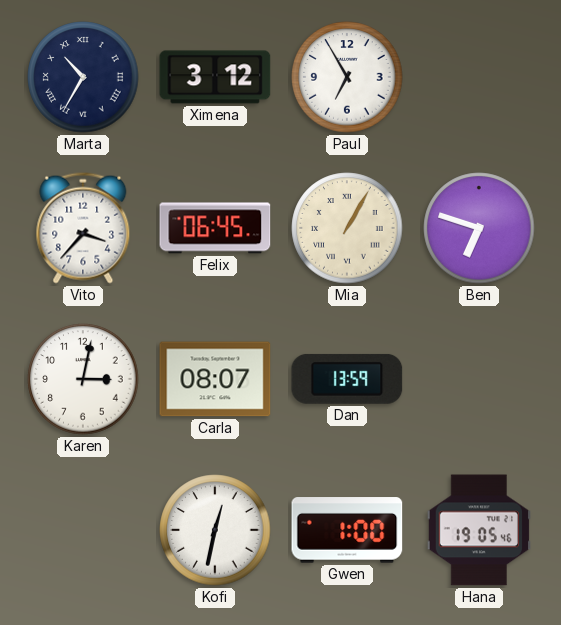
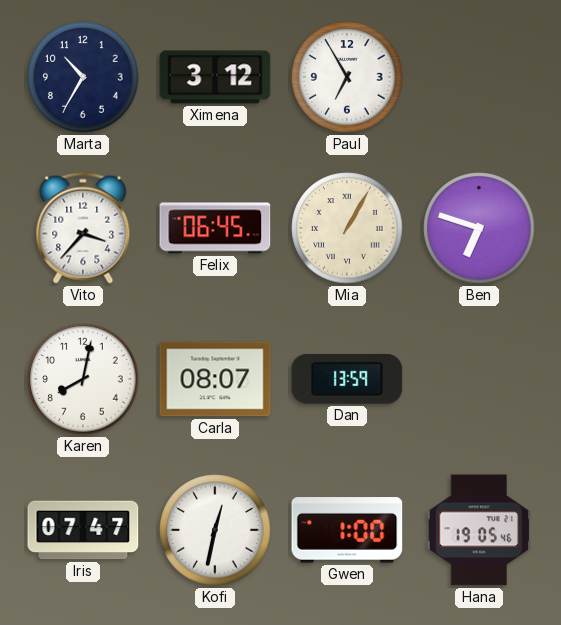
Marta numerals: Roman -> Arabic (83, 77)
Karen: 3:02 -> 8:02 (83, 379)
Iris: none -> 07:47 (83, 530)
